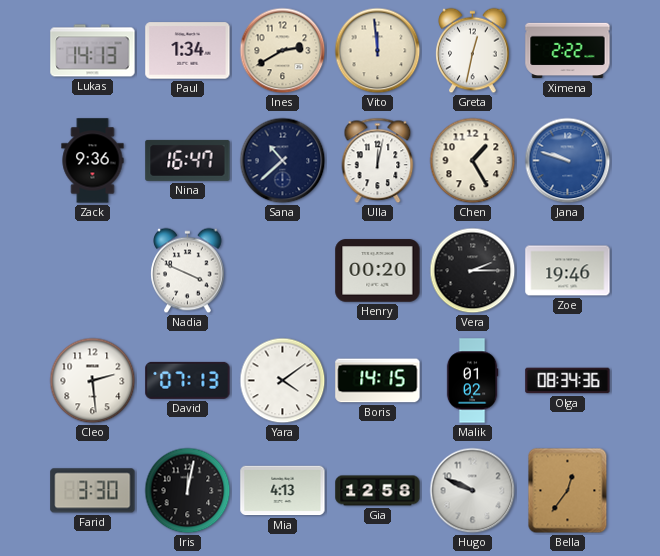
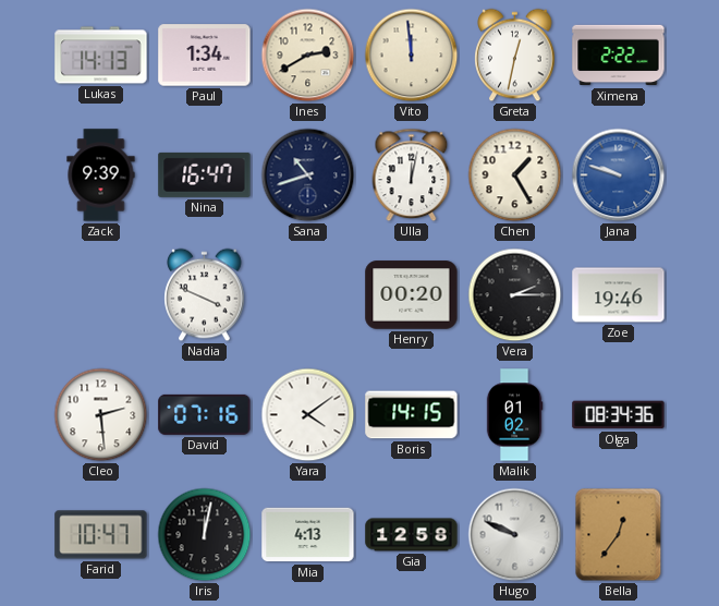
Zack: 9:36 -> 9:39 (101, 175)
Sana: 10:38 -> 10:42 (308, 175)
David: 07:13 -> 07:16 (205, 414)
Farid: 3:30 -> 10:47 (101, 535)
